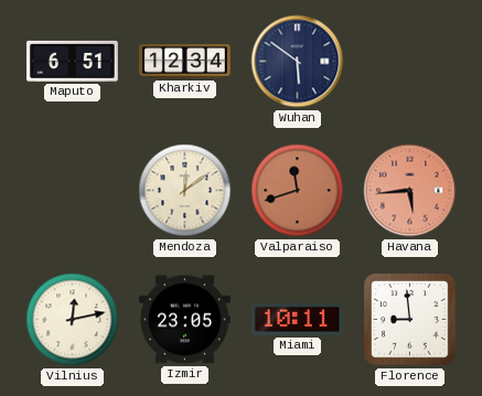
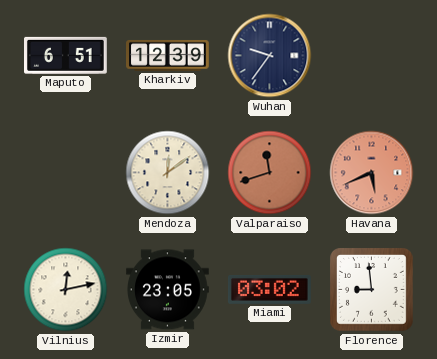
Kharkiv: 12:34 -> 12:39 (168, 56)
Wuhan: 5:51 -> 9:36 (270, 56)
Havana: 5:44 -> 5:41 (372, 173)
Miami: 10:11 -> 03:02 (269, 290)
